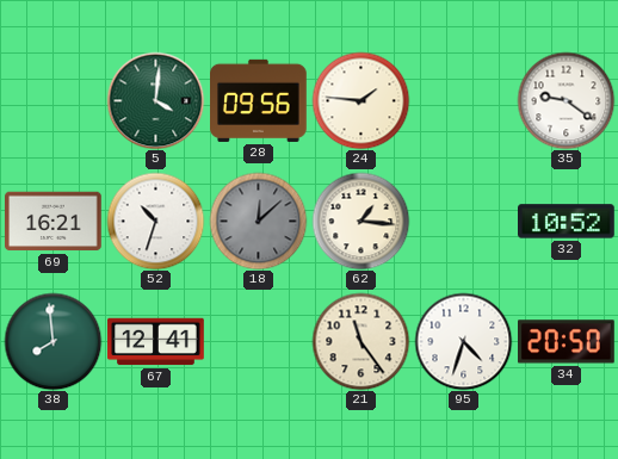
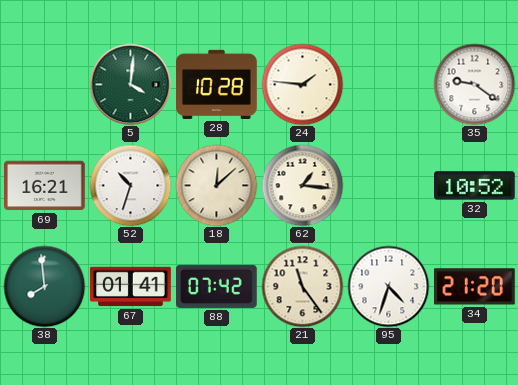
28: 09:56 -> 10:28 (217, 84)
18 dial: grey -> cream (216, 185)
67: 12:41 -> 01:41 (131, 287)
88: none -> 07:42 (217, 286)
34: 20:50 -> 21:20 (475, 287)
